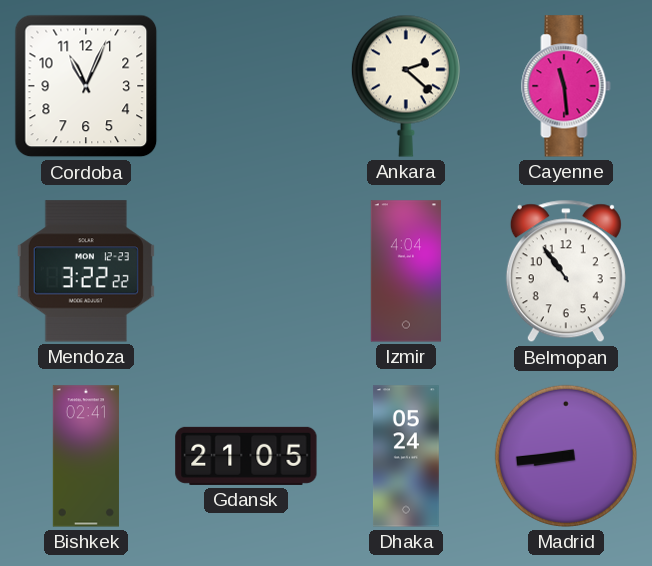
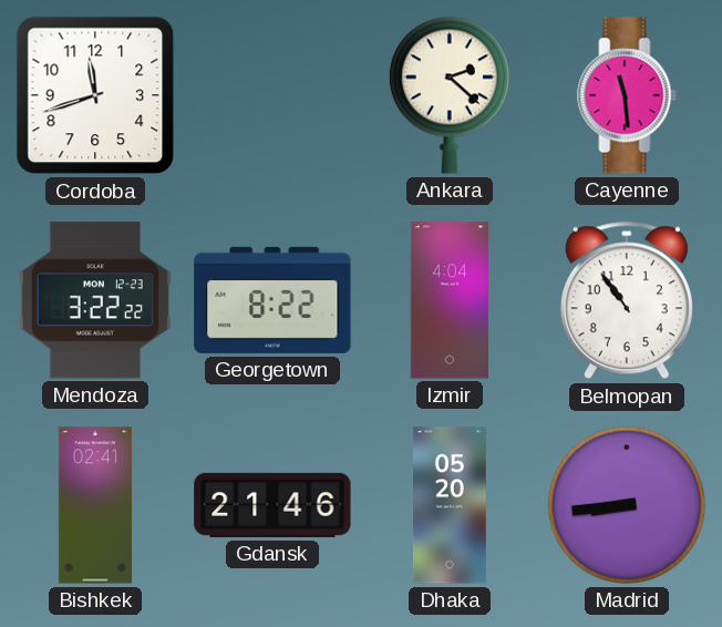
Cordoba: 11:04 -> 11:42 (95, 95)
Georgetown: none -> 8:22 (272, 300)
Gdansk: 21:05 -> 21:46 (272, 505)
Dhaka: 05:24 -> 05:20 (450, 505)
